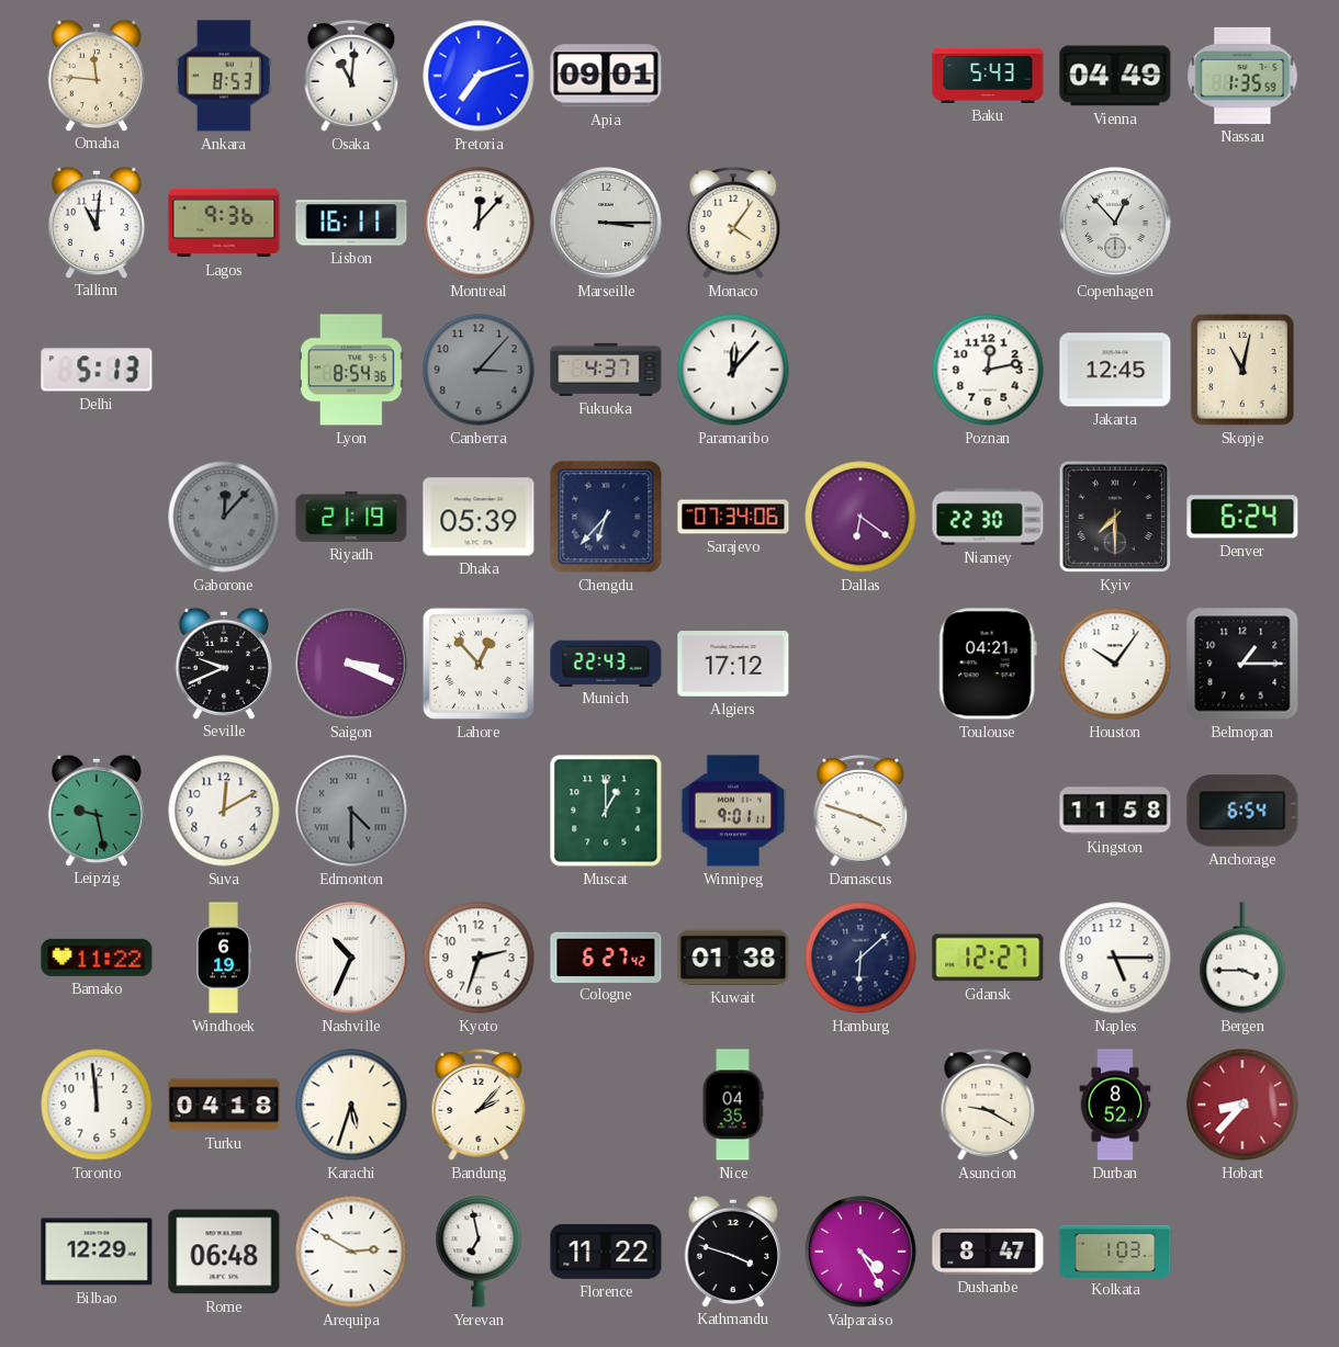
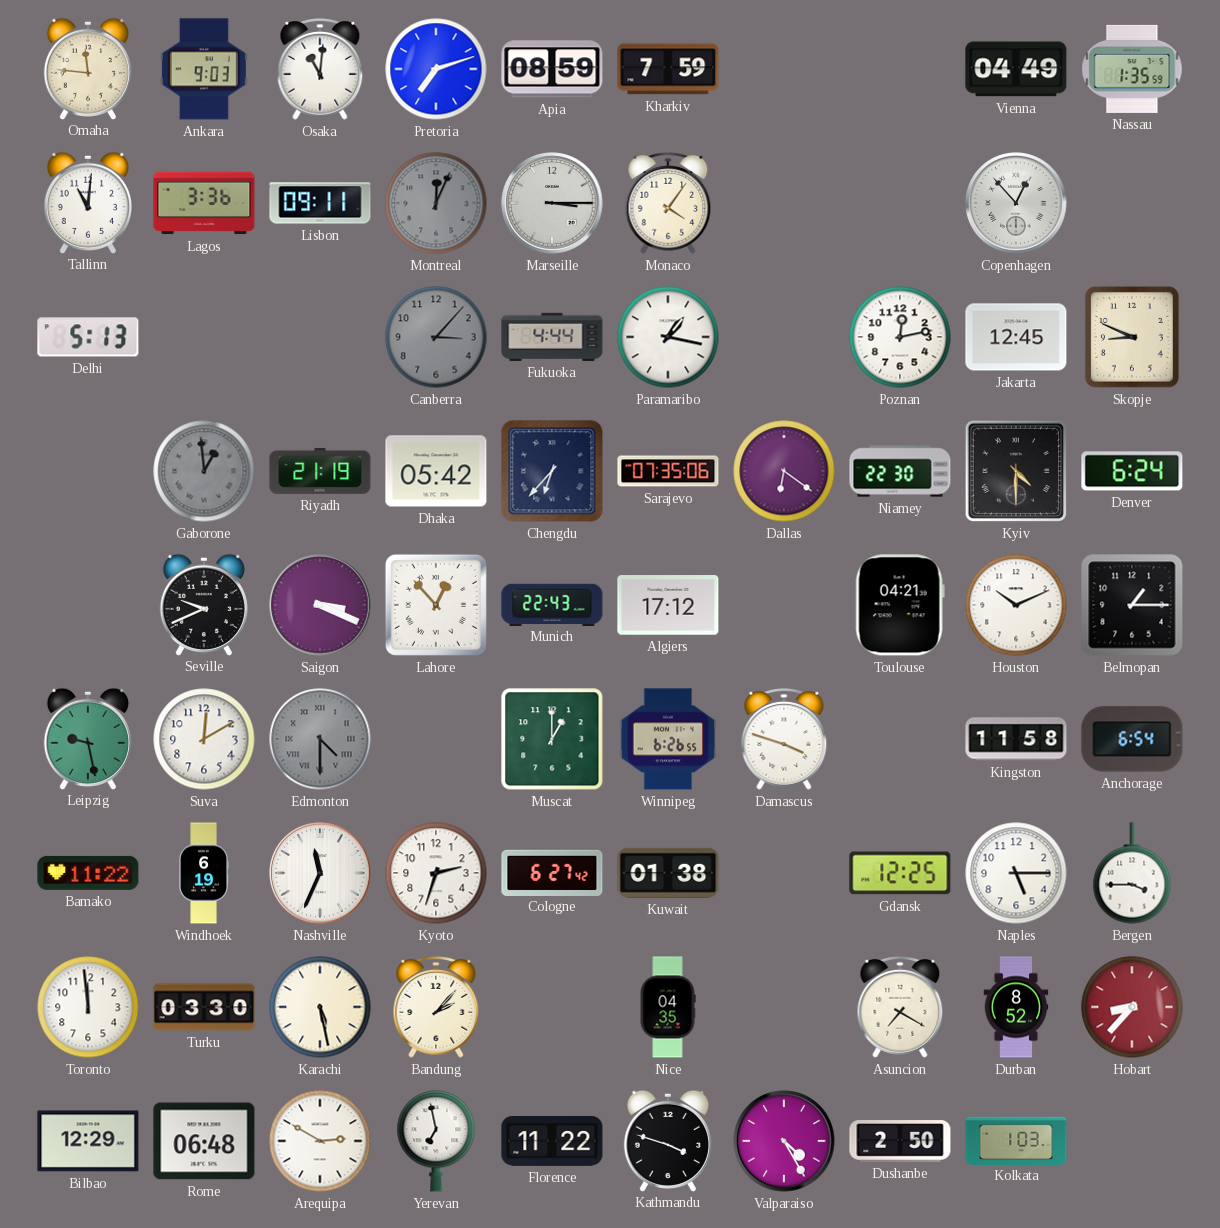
Ankara: 8:53 -> 9:03 (204, 69)
Apia: 09:01 -> 08:59 (552, 69)
Kharkiv: none -> 7:59 (668, 69)
Baku: 5:43 -> none (988, 76)
Lagos: 9:36 -> 3:36 (204, 203)
Lisbon: 16:11 -> 09:11 (320, 203)
Montreal: 12:07 -> 12:04 (436, 203)
Montreal dial: white -> grey (436, 203)
Lyon: 8:54 -> none (351, 370)
Fukuoka: 4:37 -> 4:44 (552, 337)
Paramaribo: 12:07 -> 1:17 (668, 337)
Skopje: 11:02 -> 8:49 (1132, 337)
Gaborone: 12:07 -> 12:59 (204, 471)
Dhaka: 05:39 -> 05:42 (436, 471)
Sarajevo: 07:34 -> 07:35 (668, 471)
Kyiv: 7:30 -> 4:30 (1016, 471)
Houston: 10:06 -> 10:11 (1016, 605)
Winnipeg: 9:01 -> 6:26 (668, 739)
Nashville: 10:34 -> 11:34 (320, 873)
Hamburg: 6:08 -> none (860, 958)
Gdansk: 12:27 -> 12:25 (900, 873)
Turku: 04:18 -> 03:30 (204, 1007)
Karachi: 5:33 -> 5:28 (320, 1007)
Asuncion: 9:20 -> 7:20 (900, 1007)
Dushanbe: 8:47 -> 2:50 (900, 1141)
